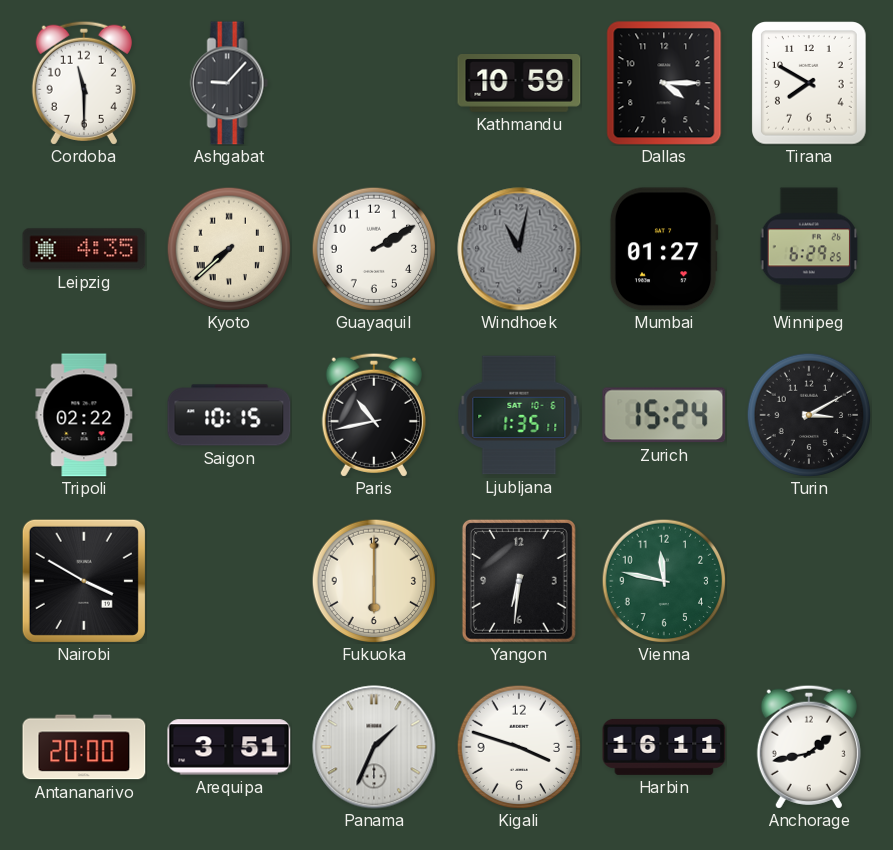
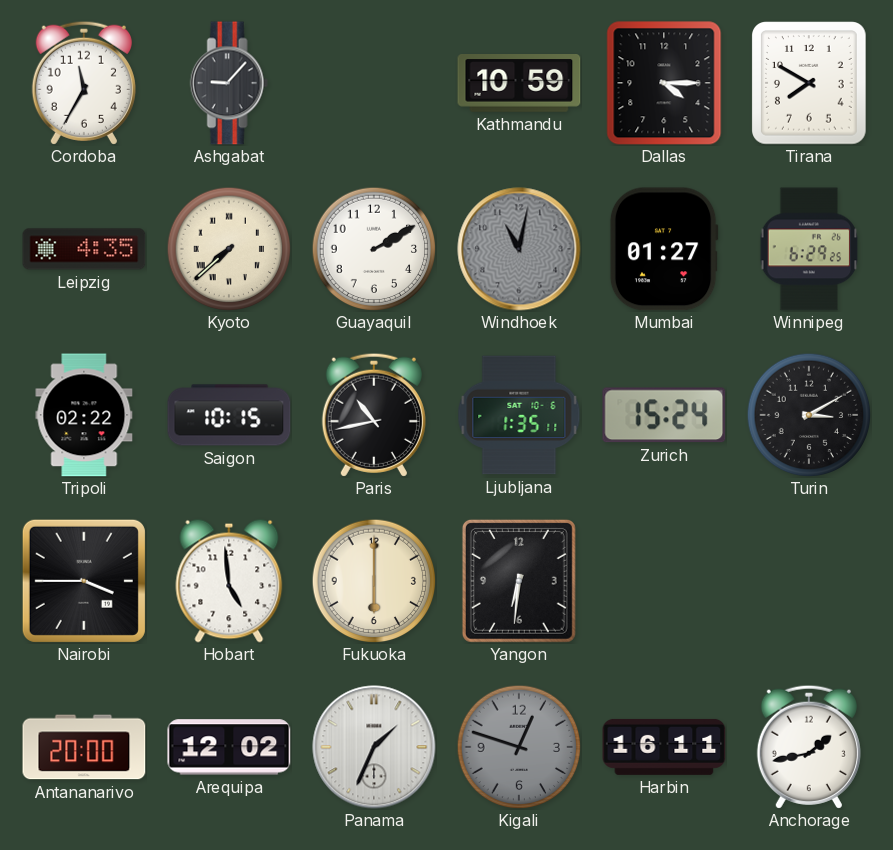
Cordoba: 11:30 -> 11:35 (84, 83)
Nairobi: 3:50 -> 3:45 (84, 581)
Hobart: none -> 4:59 (229, 581)
Vienna: 11:47 -> none (664, 581)
Arequipa: 3:51 -> 12:02 (229, 747)
Kigali: 3:48 -> 12:48 (519, 747)
Kigali dial: white -> grey (519, 747)
